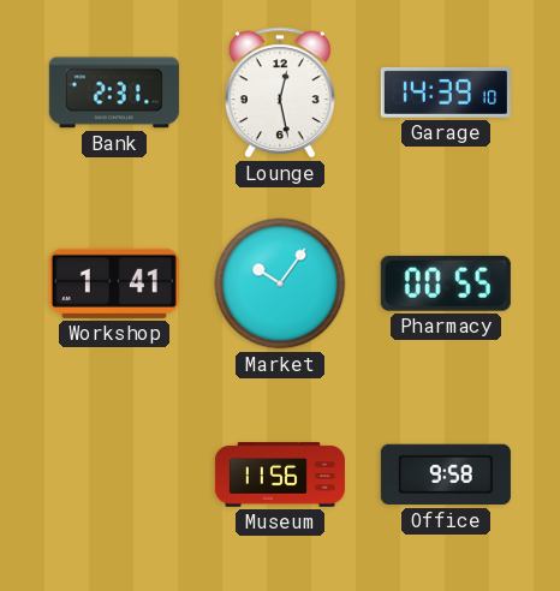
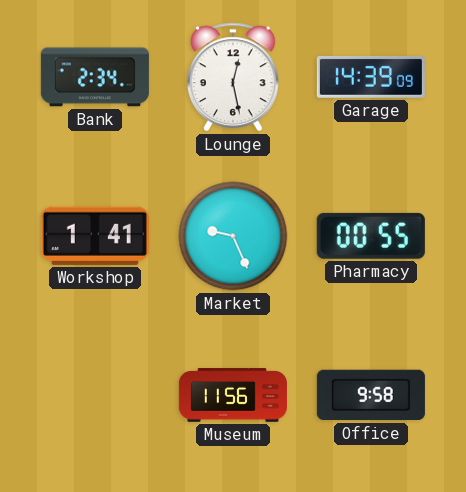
Bank: 2:31 -> 2:34 (95, 77)
Garage: 14:39:10 -> 14:39:09 (371, 77)
Market: 10:06 -> 9:26 (233, 236)
